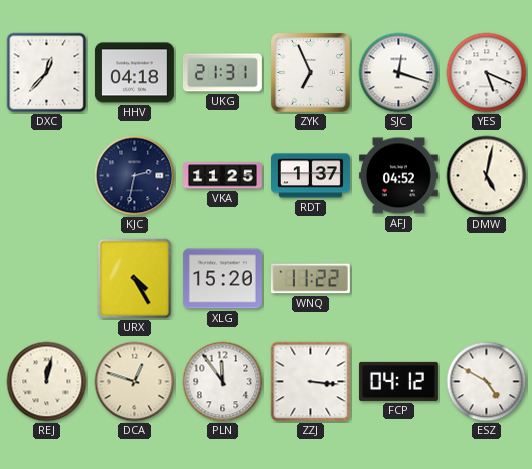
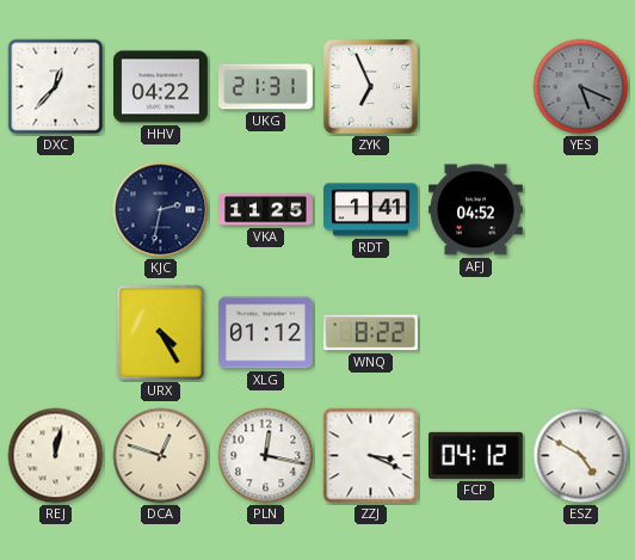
HHV: 04:18 -> 04:22 (160, 87)
SJC: 12:18 -> none (399, 73)
YES dial: white -> grey (581, 87)
RDT: 1:37 -> 1:41 (371, 210)
DMW: 5:02 -> none (487, 176)
XLG: 15:20 -> 01:12 (265, 333)
WNQ: 11:22 -> 8:22 (370, 333)
PLN: 11:54 -> 12:17 (266, 456)
ZZJ: 3:16 -> 3:19 (371, 456)
